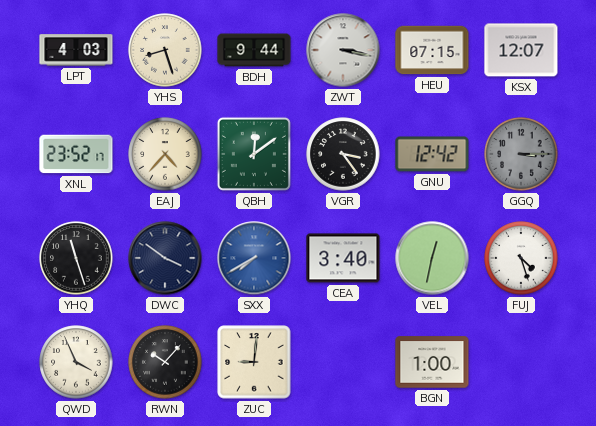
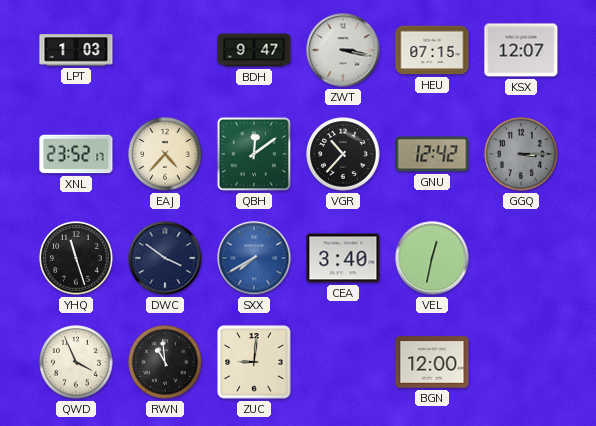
LPT: 4:03 -> 1:03 (76, 50)
YHS: 8:27 -> none (165, 50)
BDH: 9:44 -> 9:47 (254, 50)
VGR: 3:24 -> 10:37 (343, 154)
FUJ: 4:27 -> none (521, 258)
RWN: 10:07 -> 10:59 (165, 362)
BGN: 1:00 -> 12:00 (432, 362)
